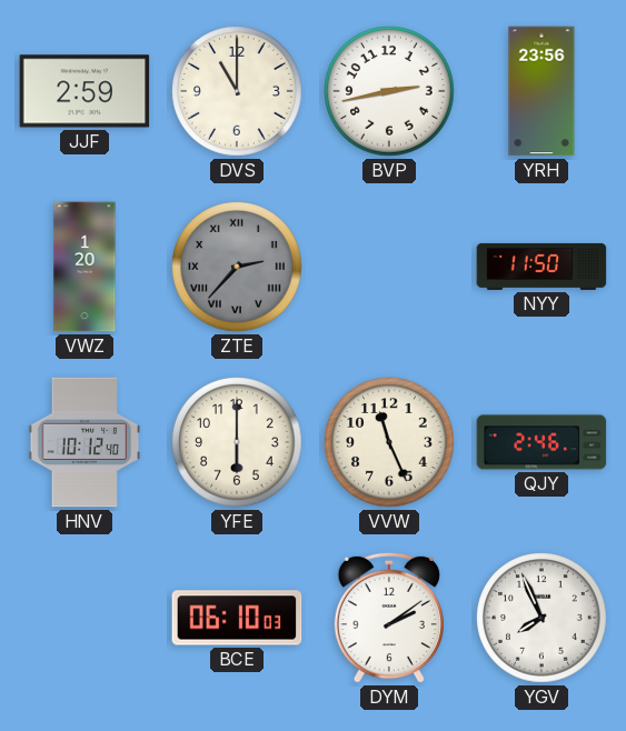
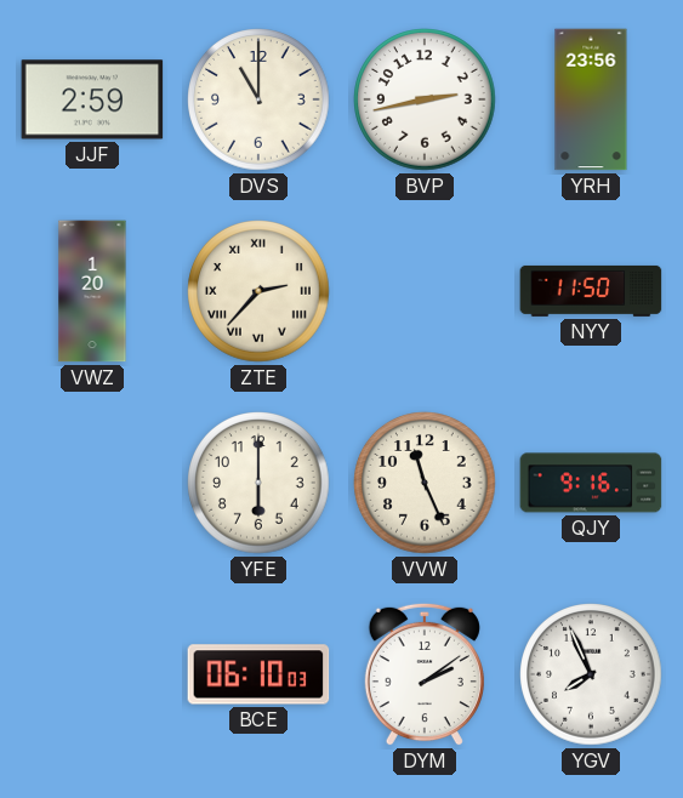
ZTE dial: grey -> cream (258, 291)
HNV: 10:12 -> none (85, 442)
QJY: 2:46 -> 9:16 (591, 483)
